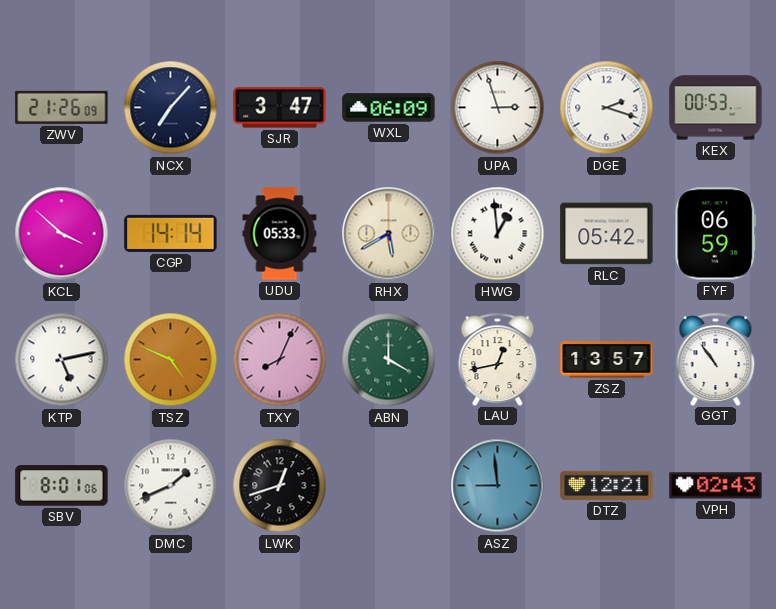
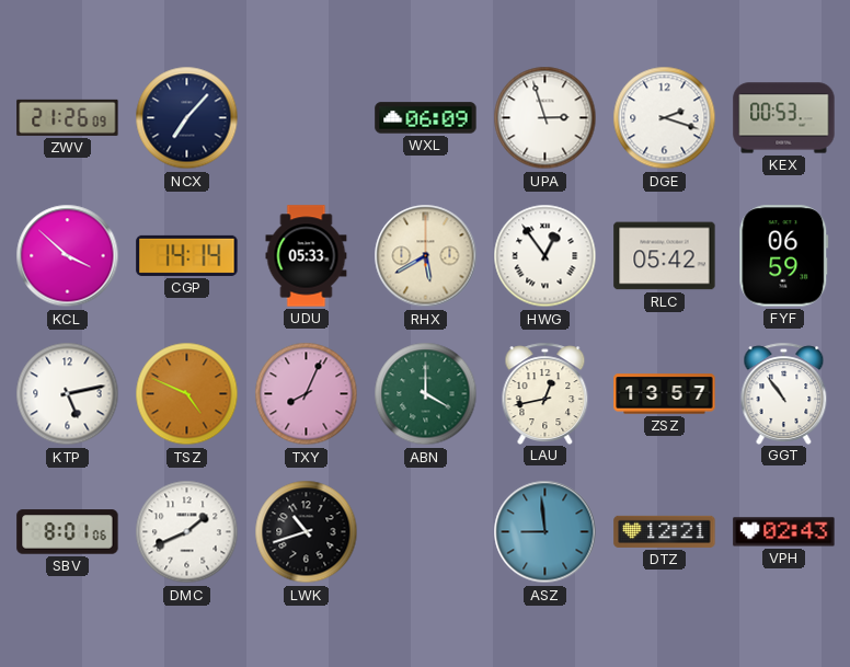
SJR: 3:47 -> none (280, 108)
HWG: 12:59 -> 12:54 (545, 256)
LWK: 12:42 -> 10:42 (307, 532)
